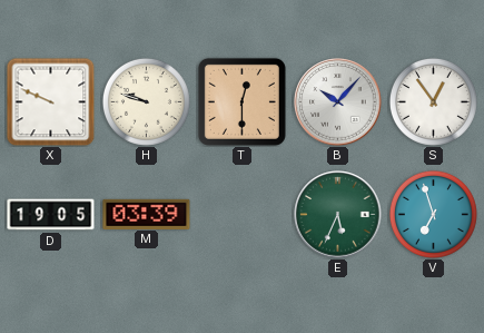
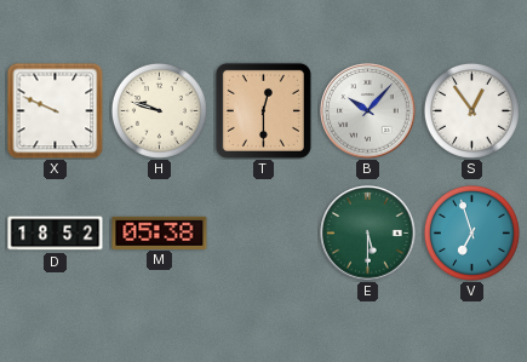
D: 19:05 -> 18:52 (56, 234)
M: 03:39 -> 05:38 (160, 232)
E: 5:34 -> 5:30 (368, 234)
